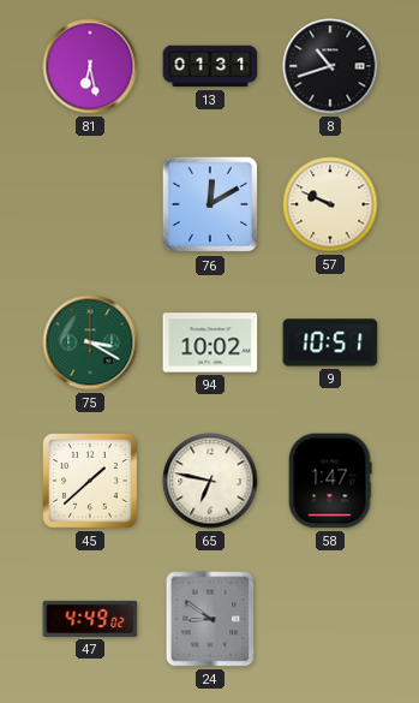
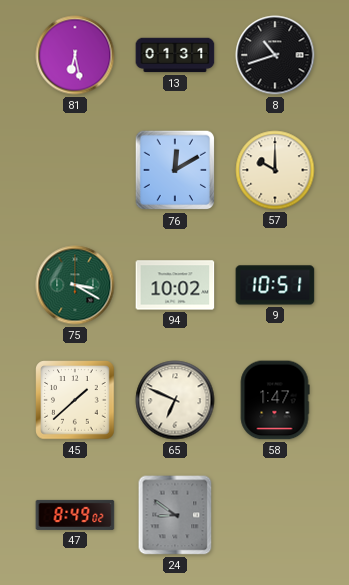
57: 9:49 -> 10:00 (275, 170)
65: 6:47 -> 6:49 (175, 400)
47: 4:49 -> 8:49 (75, 515)
